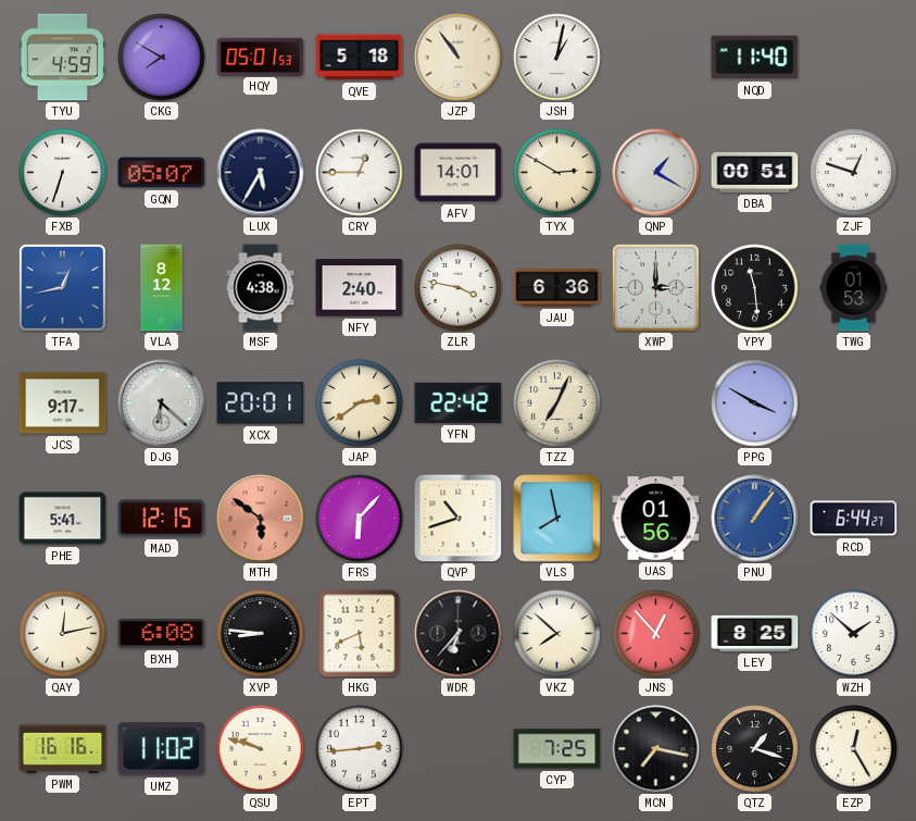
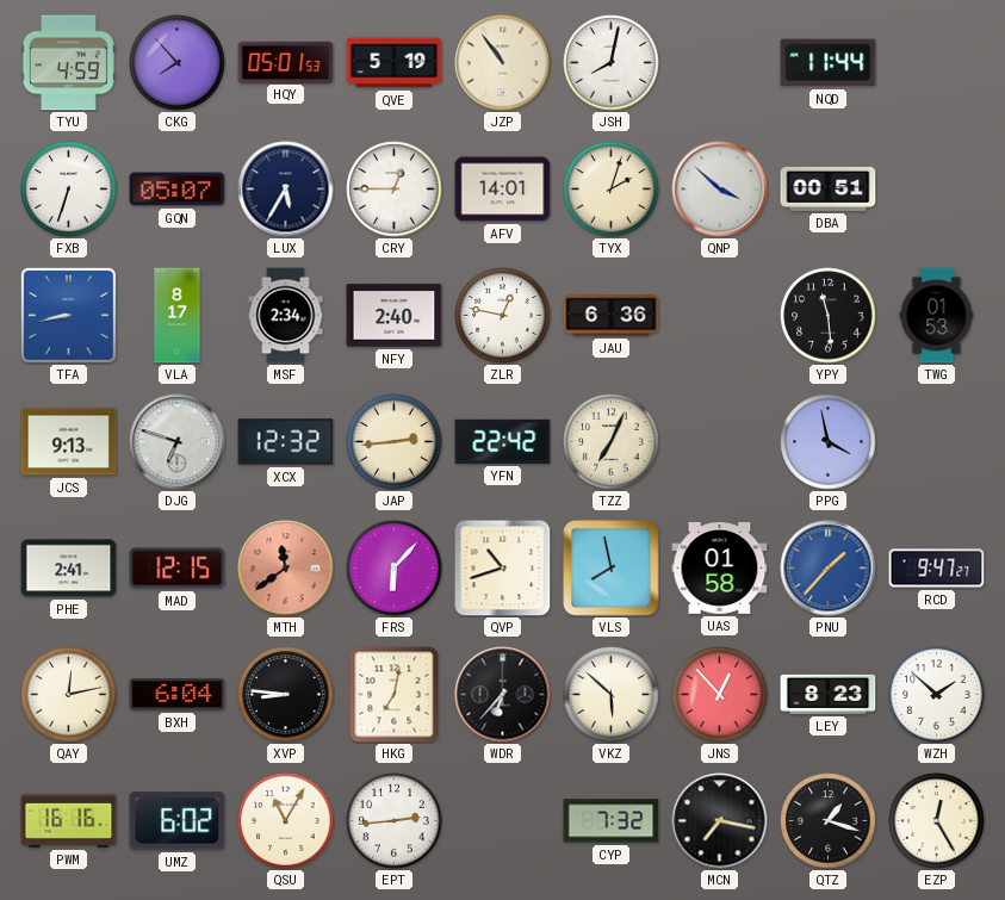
CKG: 7:50 -> 7:53 (178, 63)
QVE: 5:18 -> 5:19 (395, 63)
JSH: 1:02 -> 8:02 (612, 63)
NQD: 11:40 -> 11:44 (829, 63)
TYX: 2:50 -> 2:03 (612, 190)
QNP: 1:20 -> 3:52 (720, 190)
ZJF: 12:48 -> none (854, 173)
TFA: 12:43 -> 8:43 (68, 315)
VLA: 8:12 -> 8:17 (178, 316)
MSF: 4:38 -> 2:34 (286, 316)
ZLR: 3:47 -> 12:47 (503, 316)
XWP: 3:00 -> none (655, 287)
JCS: 9:17 -> 9:13 (69, 442)
DJG: 6:22 -> 6:48 (178, 442)
XCX: 20:01 -> 12:32 (286, 442)
JAP: 2:39 -> 2:44 (395, 442)
PPG: 3:50 -> 3:58 (829, 442)
PHE: 5:41 -> 2:41 (69, 569)
MTH: 5:51 -> 11:39 (286, 569)
UAS: 01:56 -> 01:58 (720, 569)
PNU: 1:06 -> 1:37 (829, 569)
RCD: 6:44 -> 9:47 (937, 569)
BXH: 6:08 -> 6:04 (178, 695)
HKG: 5:41 -> 7:02 (395, 695)
VKZ: 7:52 -> 5:52 (612, 695)
LEY: 8:25 -> 8:23 (829, 694)
UMZ: 11:02 -> 6:02 (178, 821)
QSU: 9:48 -> 11:05 (286, 821)
CYP: 7:25 -> 7:32 (612, 821)
